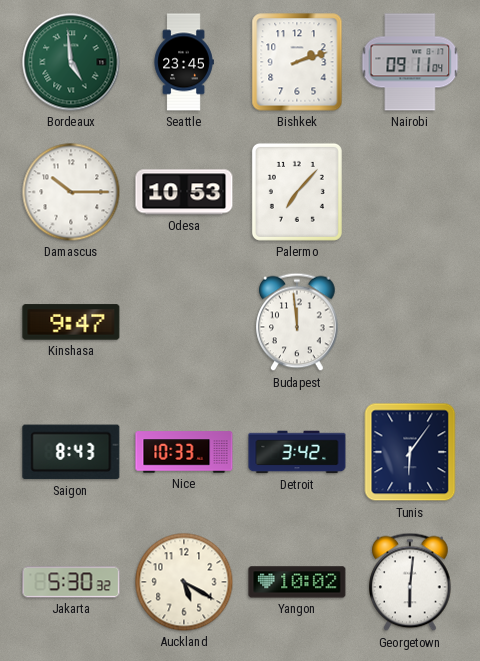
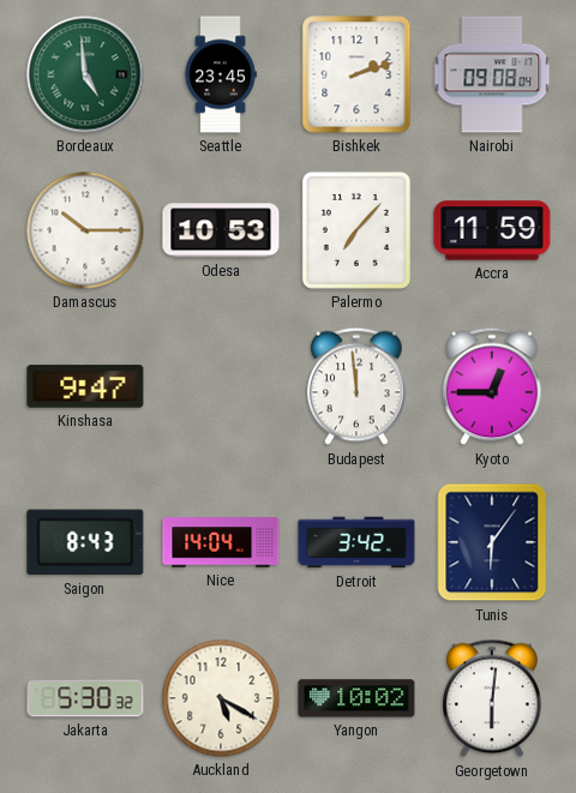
Nairobi: 09:11 -> 09:08 (492, 74)
Accra: none -> 11:59 (492, 230)
Kyoto: none -> 12:45 (492, 386)
Nice: 10:33 -> 14:04 (221, 542)
